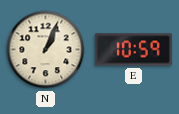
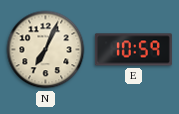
N: 1:04 -> 7:04 (46, 50)
